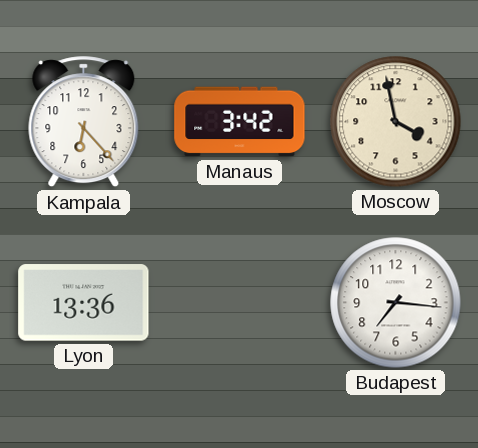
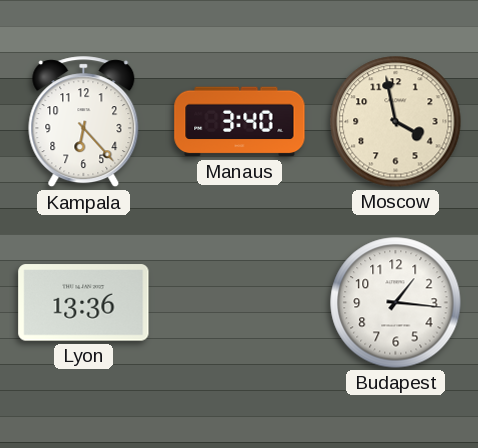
Manaus: 3:42 -> 3:40 (240, 122)
Budapest: 7:16 -> 1:16 (396, 303)
